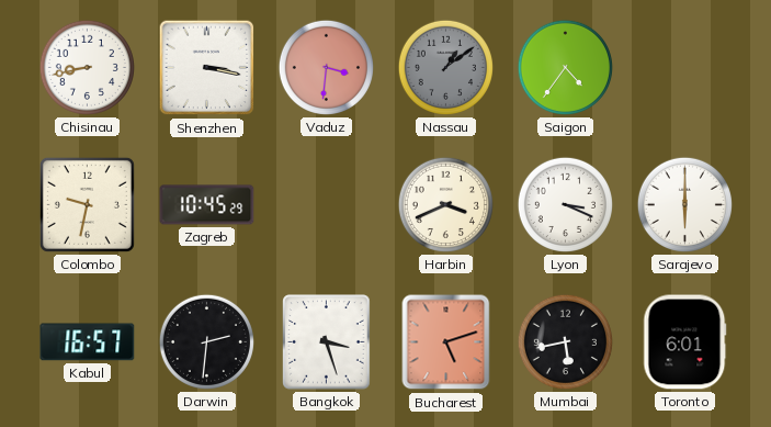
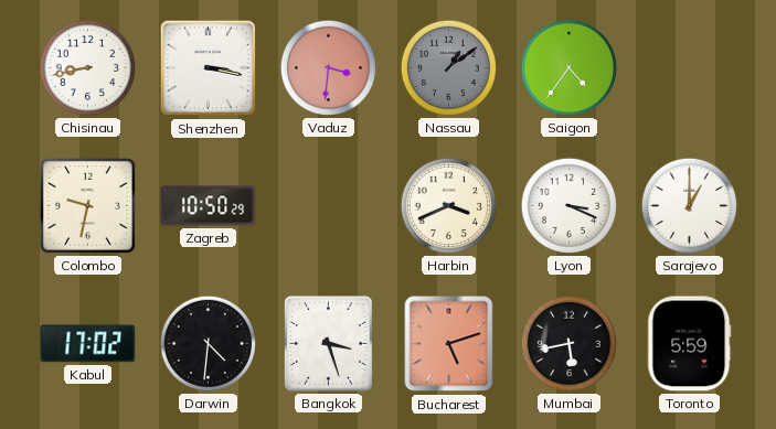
Zagreb: 10:45 -> 10:50 (209, 206)
Sarajevo: 6:00 -> 1:00 (689, 205)
Kabul: 16:57 -> 17:02 (88, 344)
Darwin: 2:31 -> 4:31 (208, 343)
Toronto: 6:01 -> 5:59 (690, 344)
